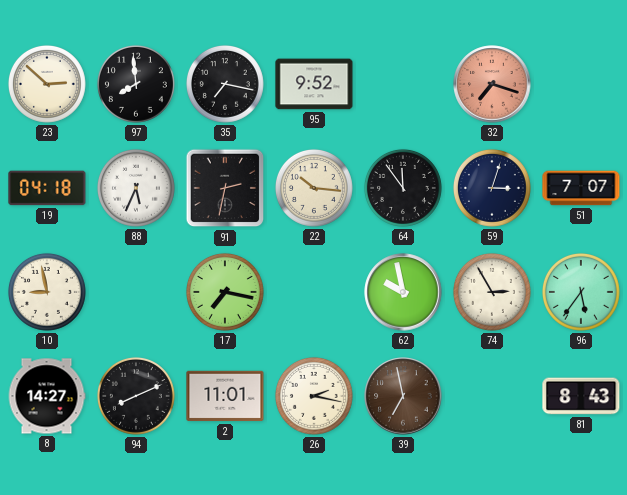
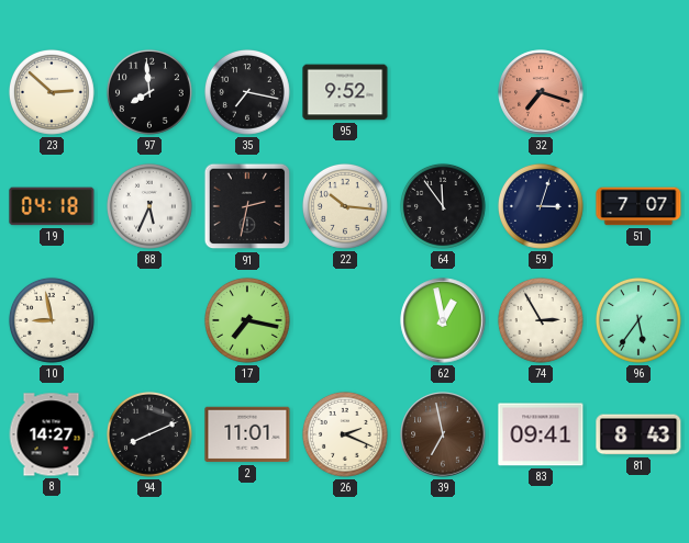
62: 9:58 -> 12:58 (443, 320)
26: 2:17 -> 2:19 (345, 434)
83: none -> 09:41 (541, 434)
